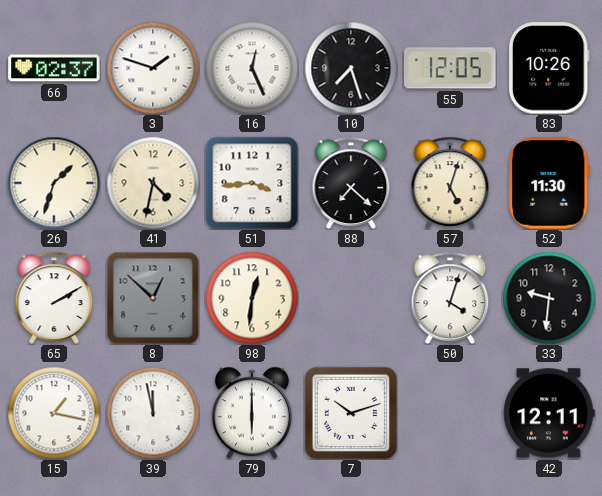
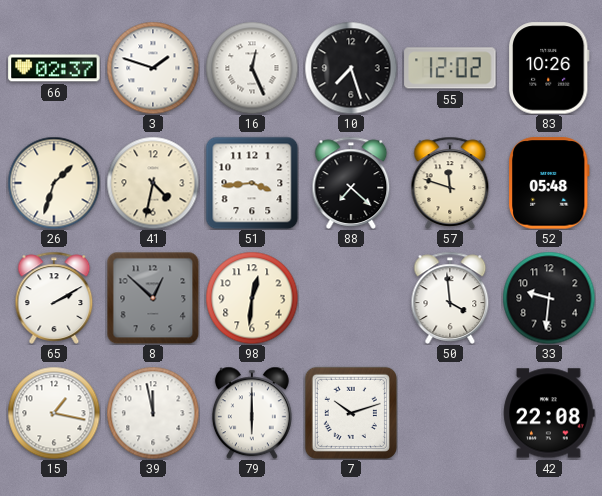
55: 12:05 -> 12:02 (450, 68)
57: 5:03 -> 11:48 (450, 183)
52: 11:30 -> 05:48 (549, 183)
50: 4:03 -> 3:59 (450, 298)
42: 12:11 -> 22:08 (549, 413)
